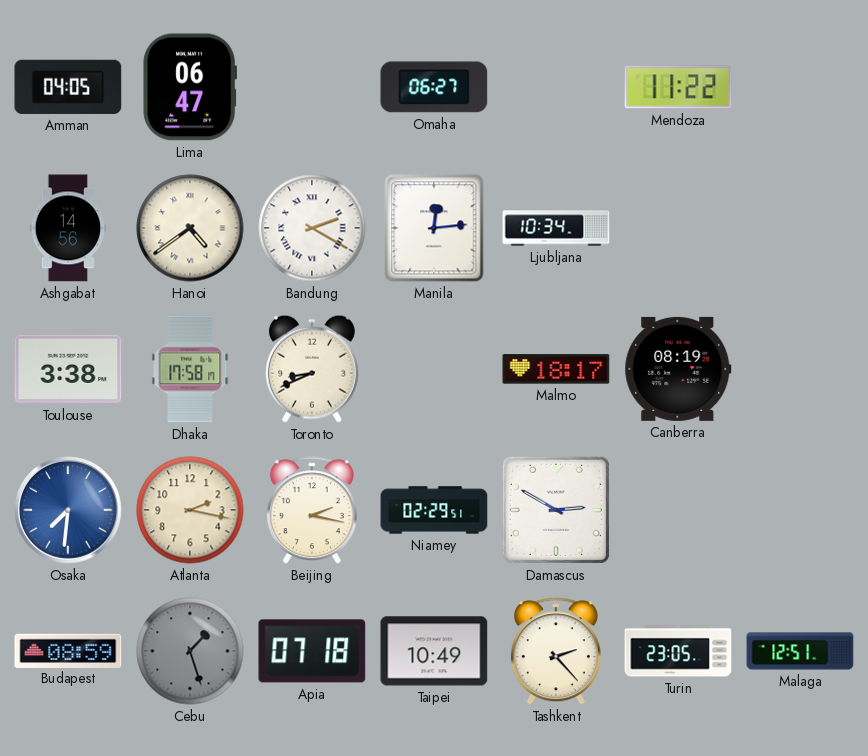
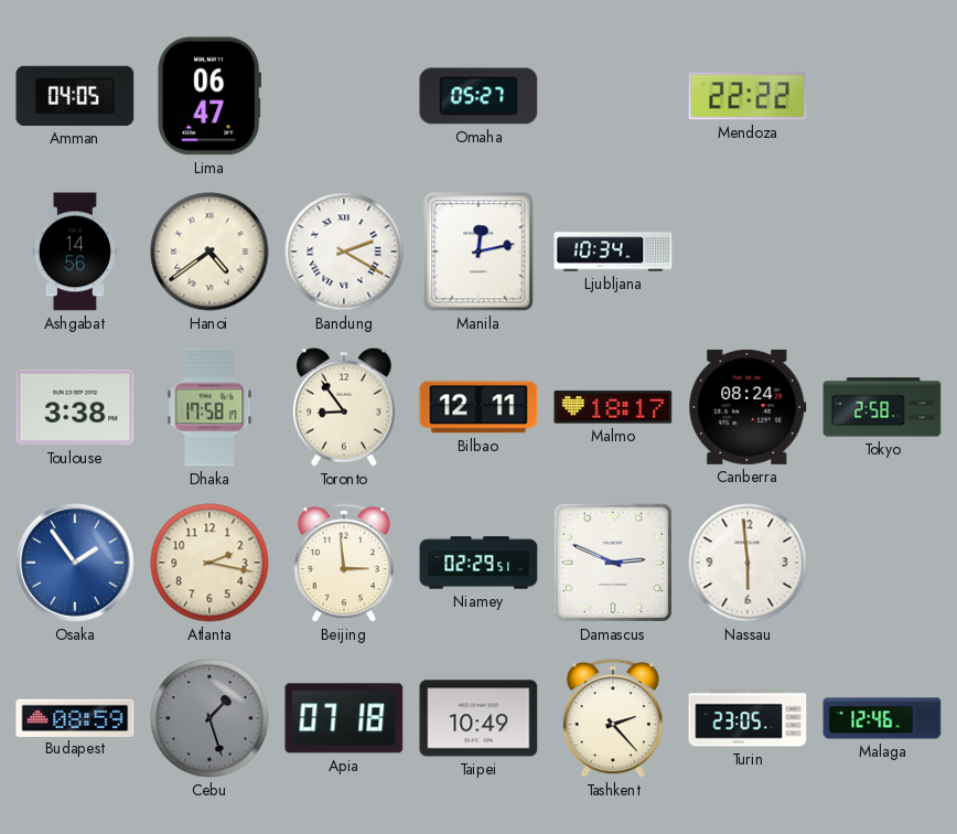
Omaha: 06:27 -> 05:27 (478, 96)
Mendoza: 11:22 -> 22:22 (748, 96)
Manila: 12:14 -> 12:13 (478, 252)
Toronto: 8:41 -> 8:54 (344, 407)
Bilbao: none -> 12:11 (478, 407)
Canberra: 08:19 -> 08:24 (748, 407)
Tokyo: none -> 2:58 (882, 407)
Osaka: 7:31 -> 1:54 (76, 564)
Beijing: 2:17 -> 2:59 (344, 564)
Damascus: 2:50 -> 2:49 (613, 563)
Nassau: none -> 5:59 (748, 563)
Malaga: 12:51 -> 12:46 (882, 718)
